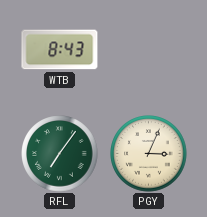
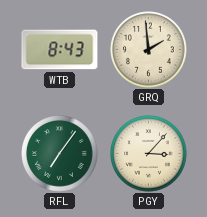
GRQ: none -> 1:59 (149, 50)
PGY: 3:04 -> 3:07 (149, 154)
